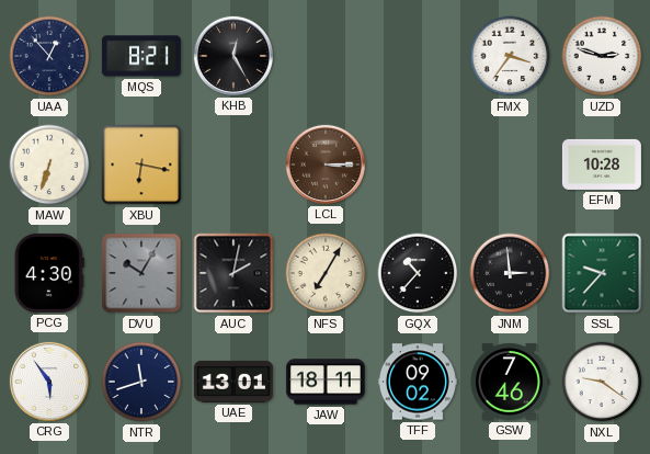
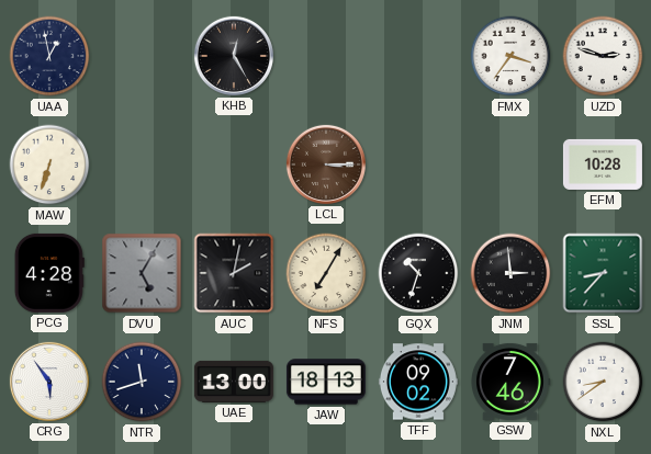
UAA: 12:53 -> 12:58 (49, 56)
MQS: 8:21 -> none (141, 56)
XBU: 6:17 -> none (141, 164)
PCG: 4:30 -> 4:28 (49, 273)
DVU: 10:05 -> 5:05 (142, 273)
GQX: 10:37 -> 10:33 (418, 273)
SSL: 9:37 -> 8:37 (603, 273)
UAE: 13:01 -> 13:00 (234, 382)
JAW: 18:11 -> 18:13 (326, 382)
NXL: 9:21 -> 8:39 (603, 382)
